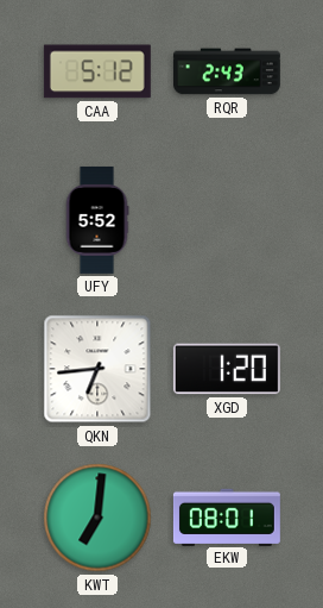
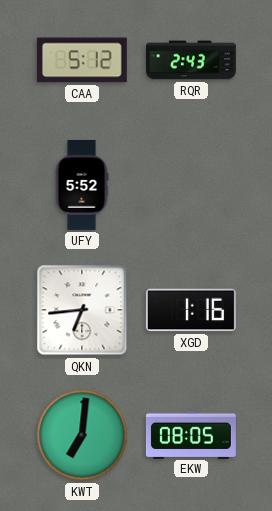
XGD: 1:20 -> 1:16 (191, 310)
EKW: 08:01 -> 08:05 (191, 434)
